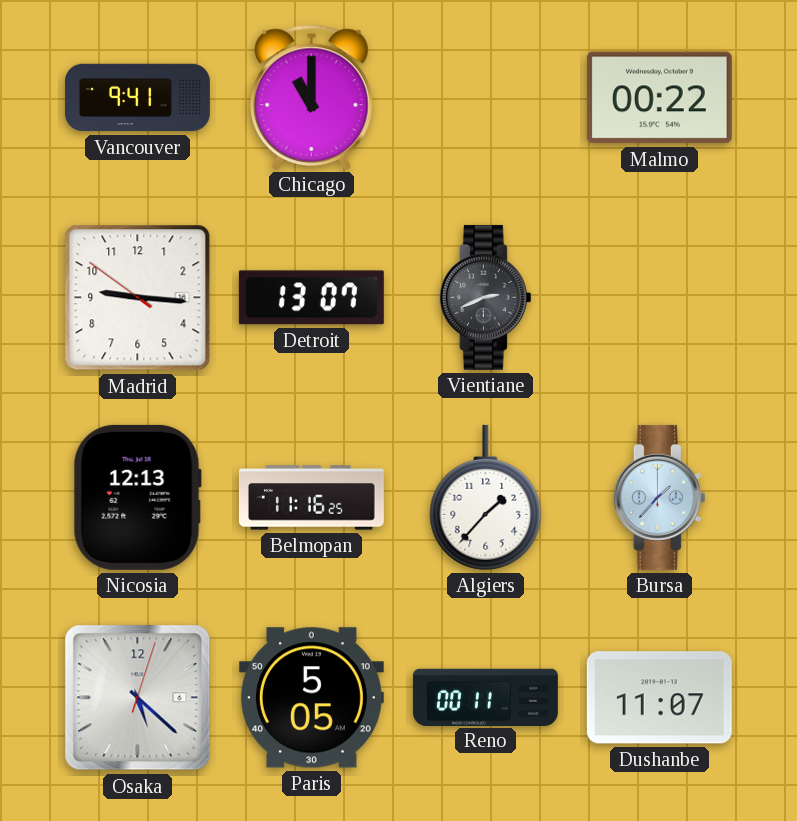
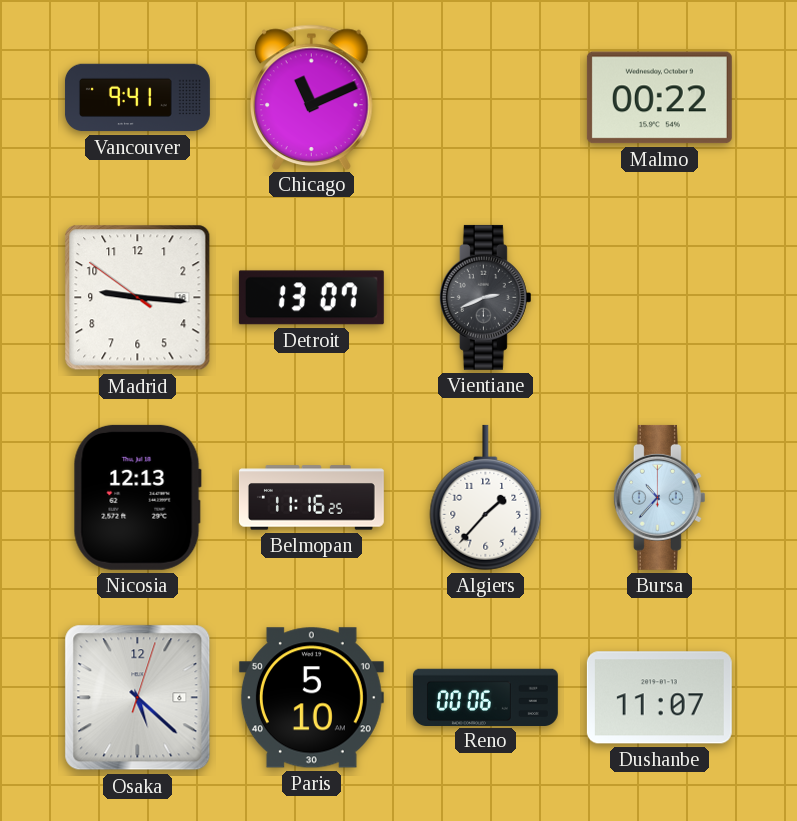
Chicago: 11:00 -> 11:11 (312, 97)
Bursa: 1:37 -> 10:37 (659, 497)
Paris: 5:05 -> 5:10 (311, 698)
Reno: 00:11 -> 00:06 (485, 697)
